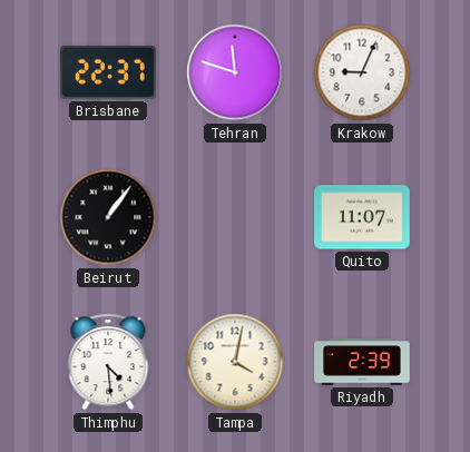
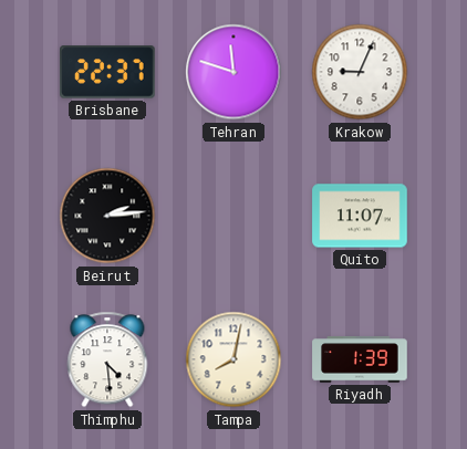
Beirut: 1:06 -> 2:14 (107, 216)
Tampa: 4:02 -> 8:02 (233, 359)
Riyadh: 2:39 -> 1:39 (360, 359)
